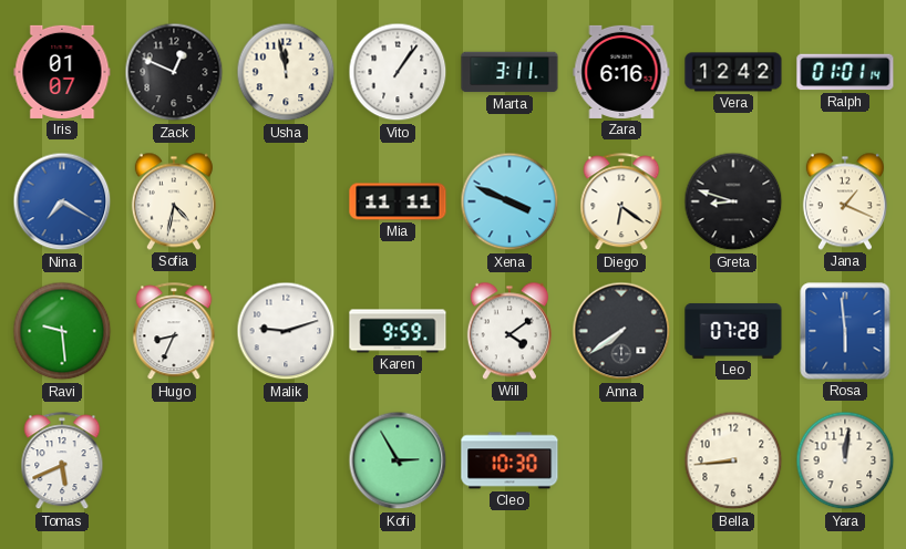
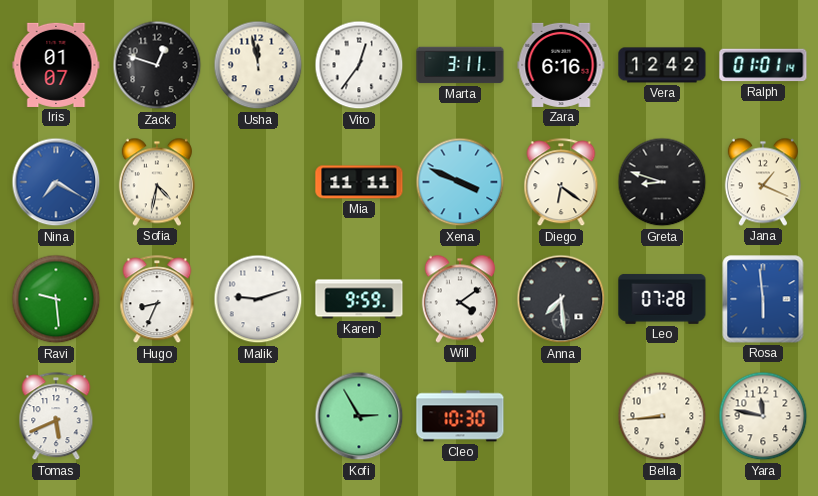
Zack: 12:49 -> 12:48 (157, 65)
Vito: 1:06 -> 12:36 (359, 65)
Anna: 7:39 -> 7:29 (561, 299)
Yara: 12:01 -> 11:47 (763, 416)
